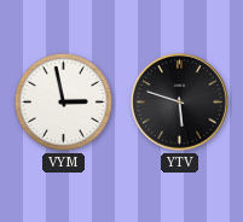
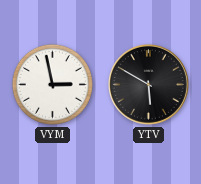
YTV: 5:48 -> 5:50 (148, 84)
